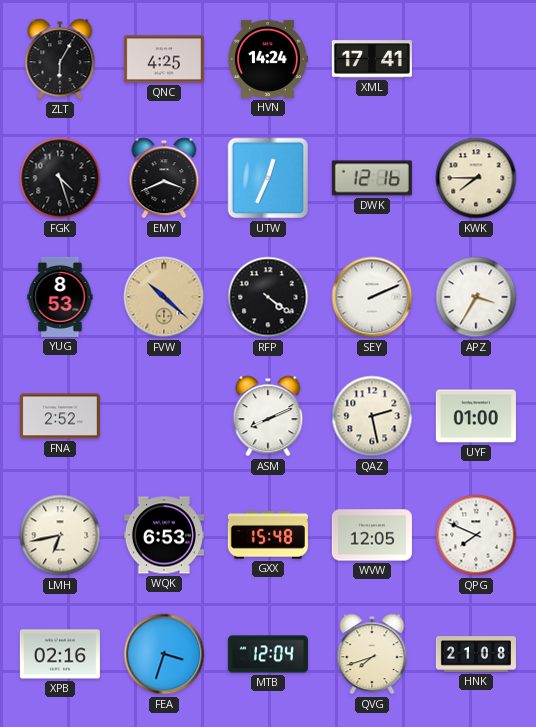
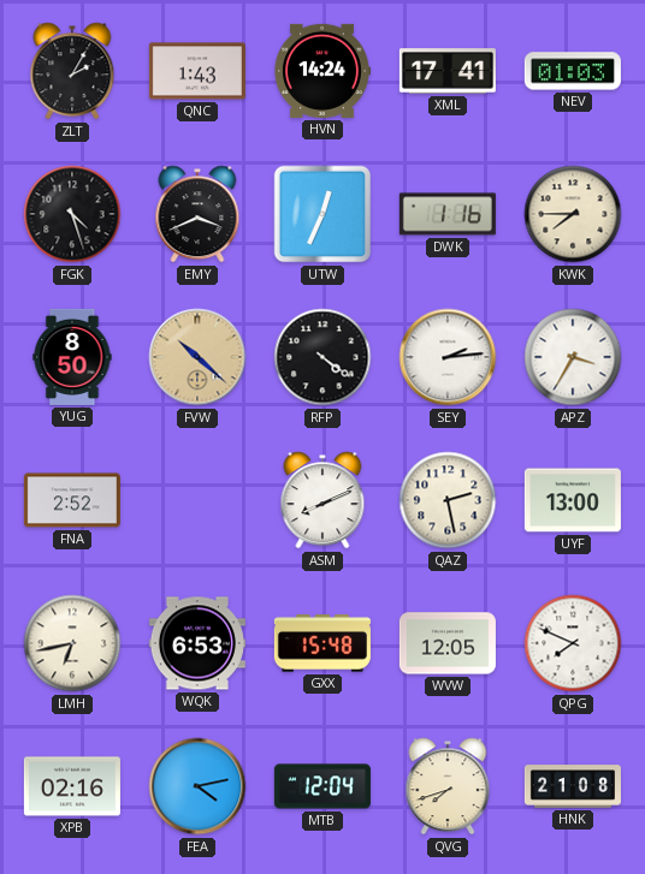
ZLT: 6:05 -> 2:05 (72, 71)
QNC: 4:25 -> 1:43 (197, 71)
NEV: none -> 01:03 (573, 71)
DWK: 12:16 -> 1:16 (448, 214)
YUG: 8:53 -> 8:50 (72, 357)
SEY: 2:11 -> 2:14 (448, 357)
UYF: 01:00 -> 13:00 (573, 500)
FEA: 3:33 -> 4:13 (197, 786)
